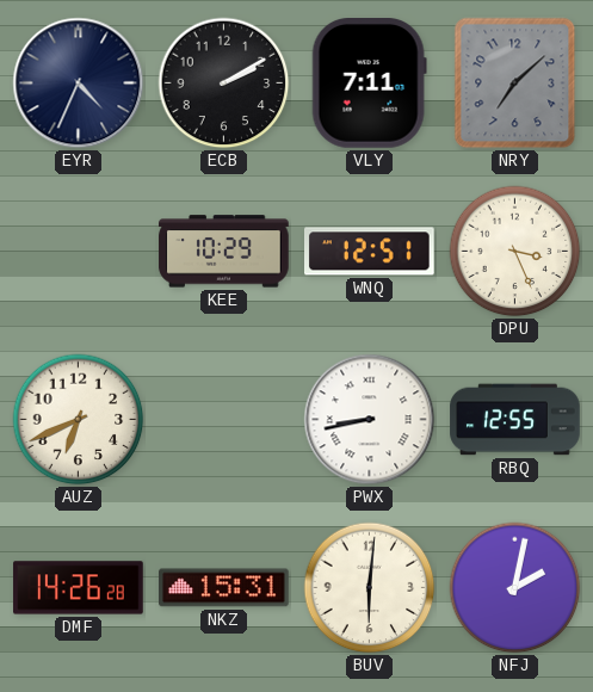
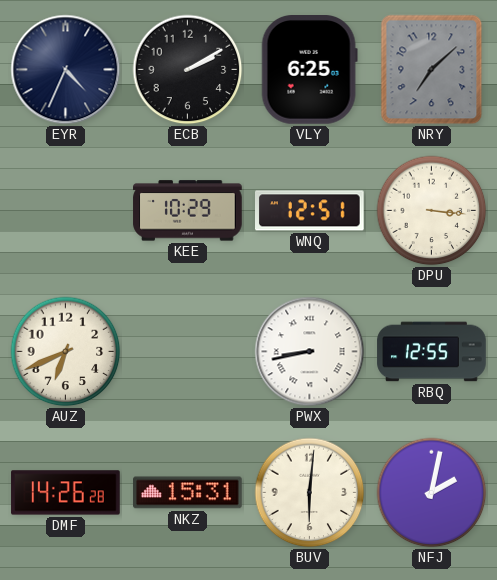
VLY: 7:11 -> 6:25 (309, 70)
DPU: 3:26 -> 3:16 (432, 211)
